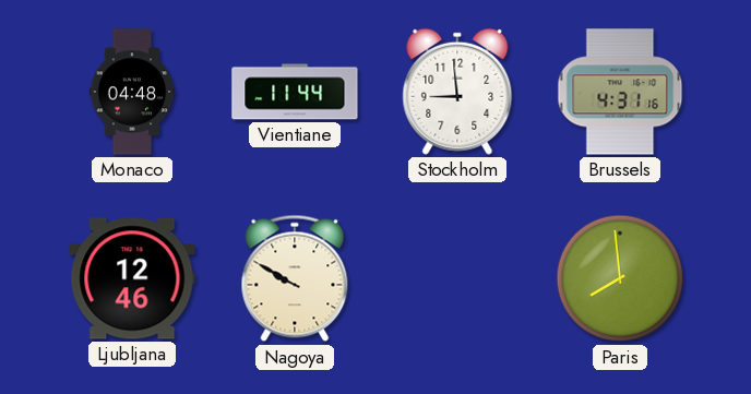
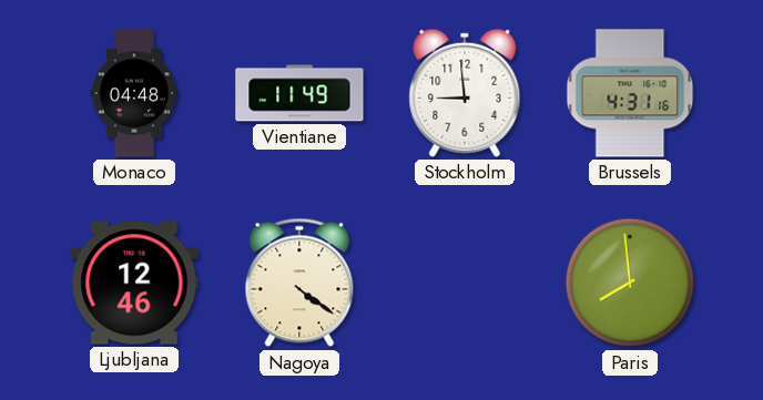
Vientiane: 11:44 -> 11:49 (299, 93)
Nagoya: 9:50 -> 4:21 (299, 283)
